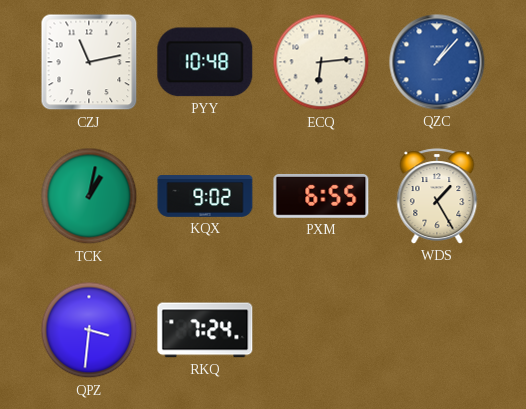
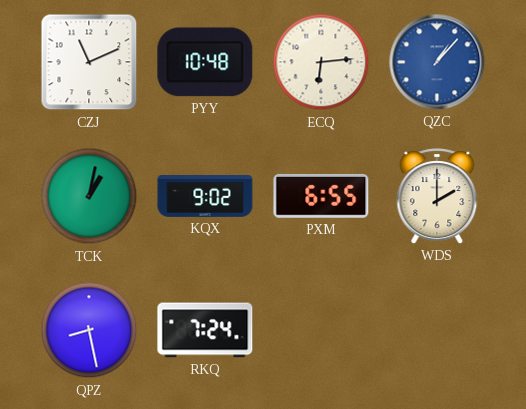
CZJ: 11:13 -> 11:11 (89, 62)
WDS: 1:25 -> 2:00 (437, 196)
QPZ: 3:31 -> 8:28 (89, 330)
